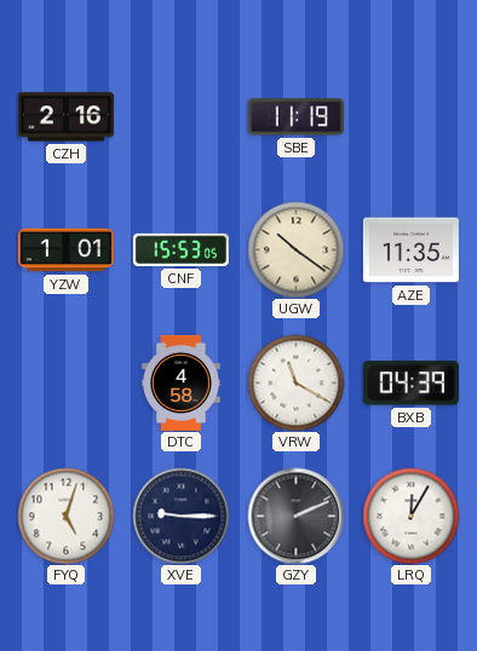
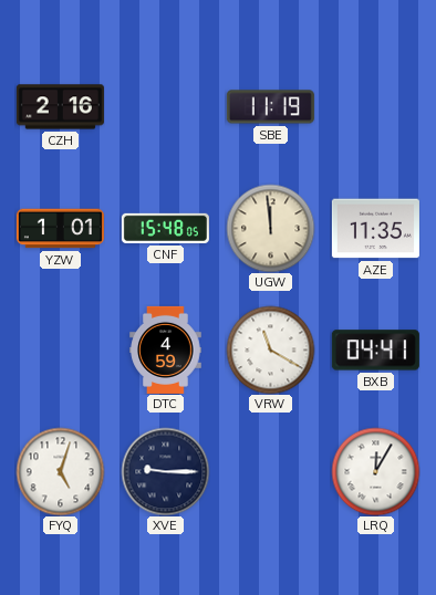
CNF: 15:53 -> 15:48 (165, 228)
UGW: 10:21 -> 11:59 (270, 228)
DTC: 4:58 -> 4:59 (166, 349)
BXB: 04:39 -> 04:41 (375, 351)
GZY: 2:11 -> none (295, 515)
